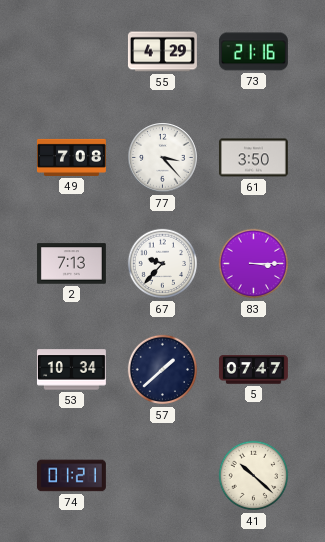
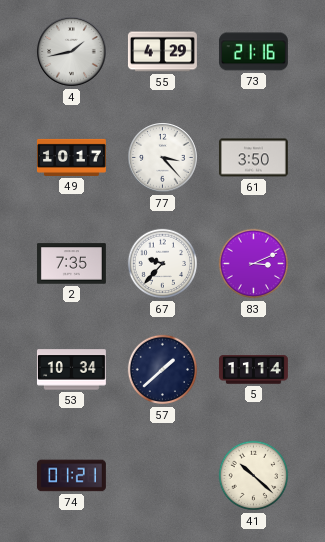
4: none -> 1:43 (72, 52)
49: 7:08 -> 10:17 (71, 157)
2: 7:13 -> 7:35 (71, 264)
83: 3:15 -> 3:11 (254, 264)
5: 07:47 -> 11:14 (253, 370)
